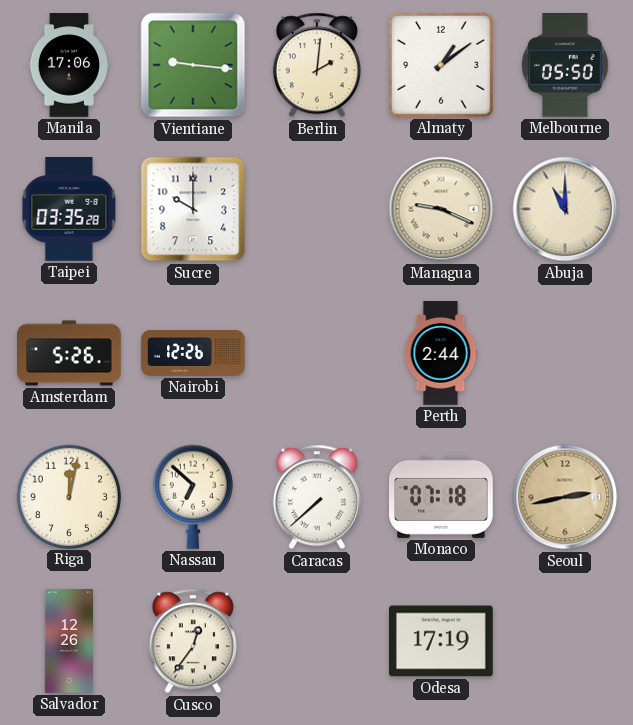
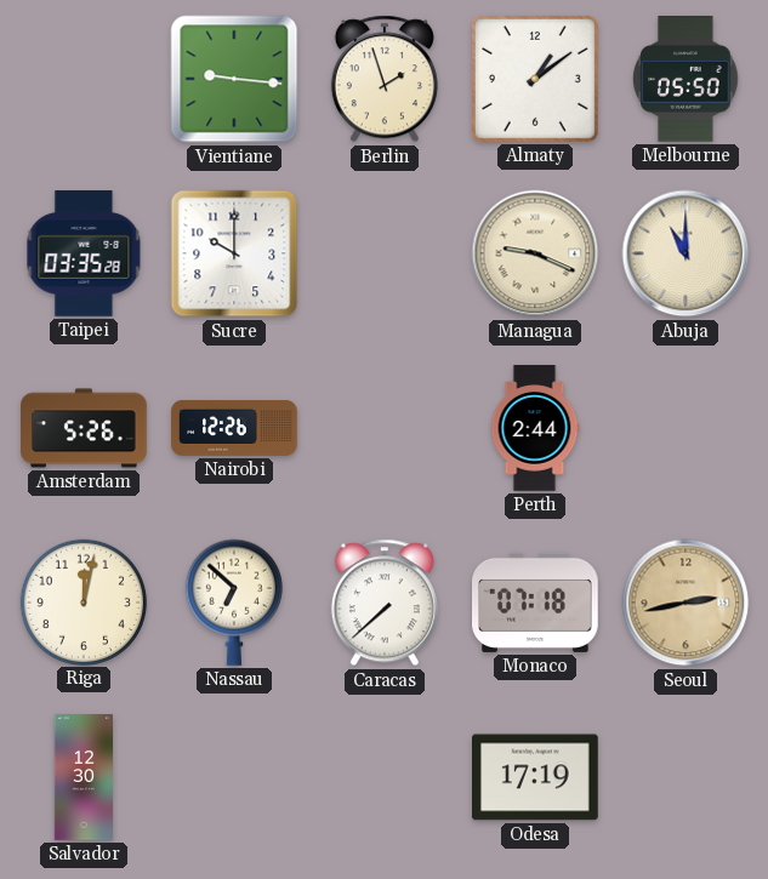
Manila: 17:06 -> none (68, 65)
Berlin: 2:01 -> 1:57 (385, 79)
Salvador: 12:26 -> 12:30 (83, 777)
Cusco: 12:36 -> none (193, 641)
